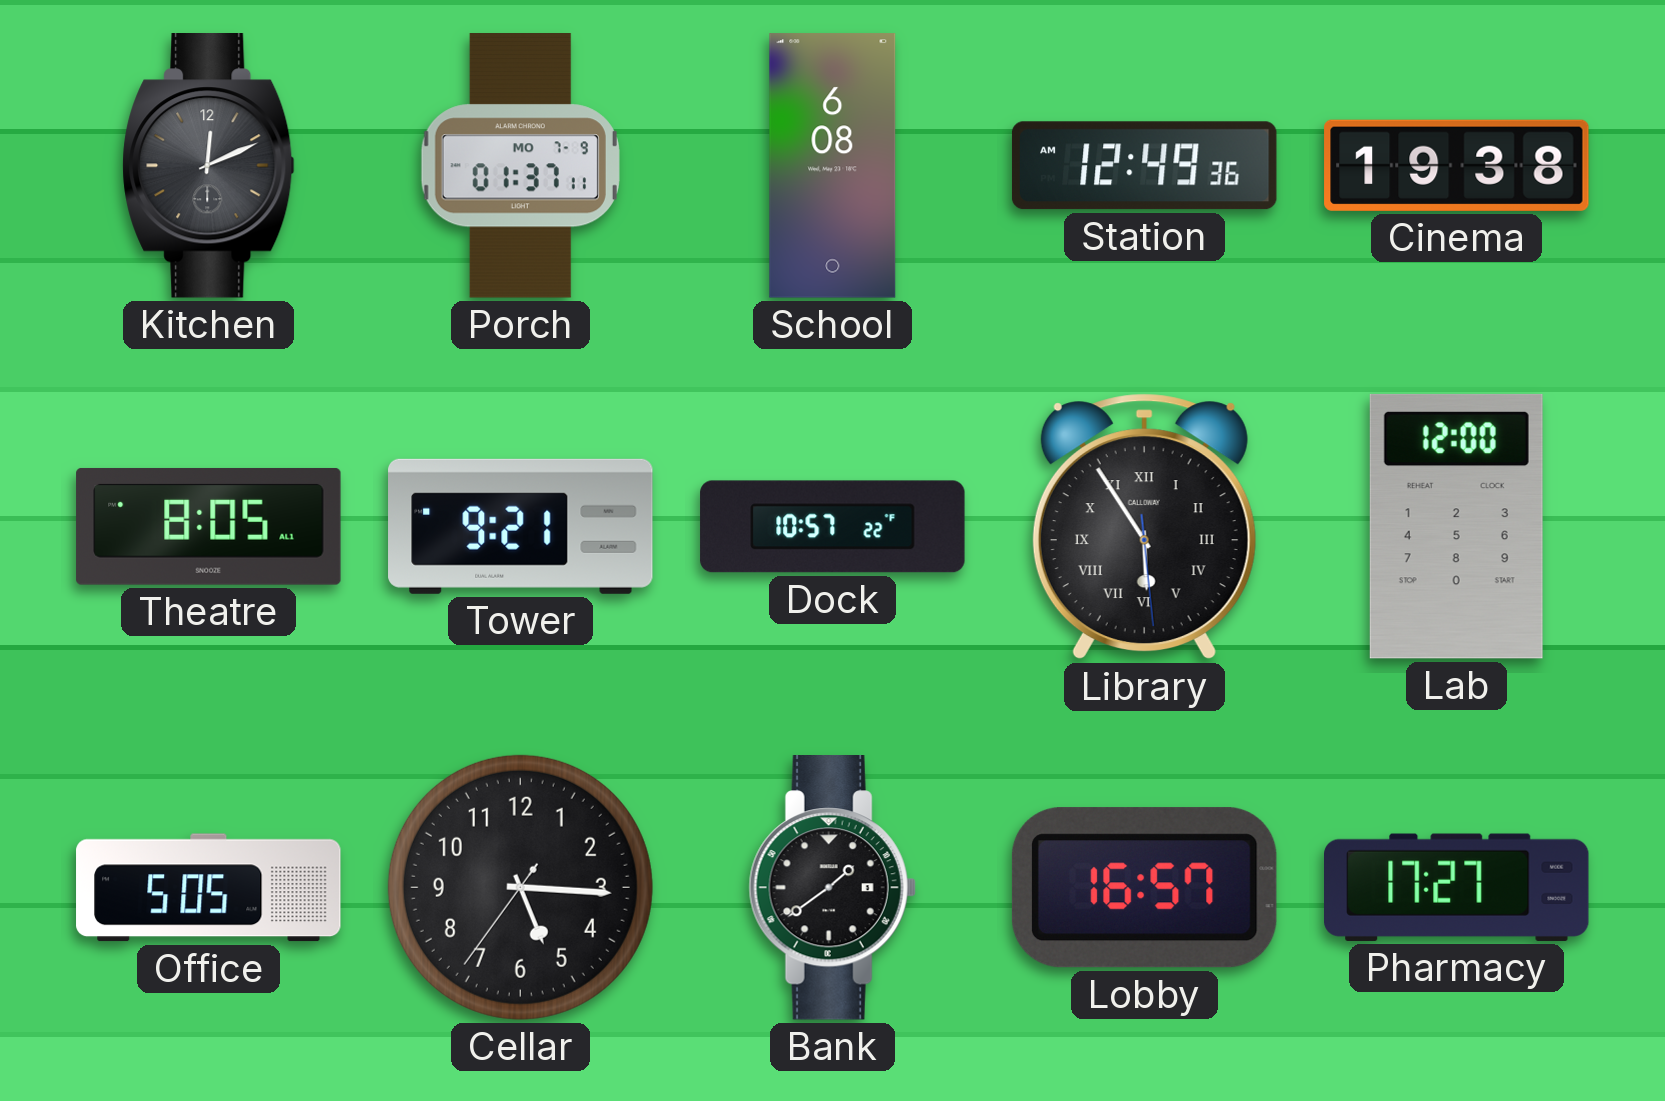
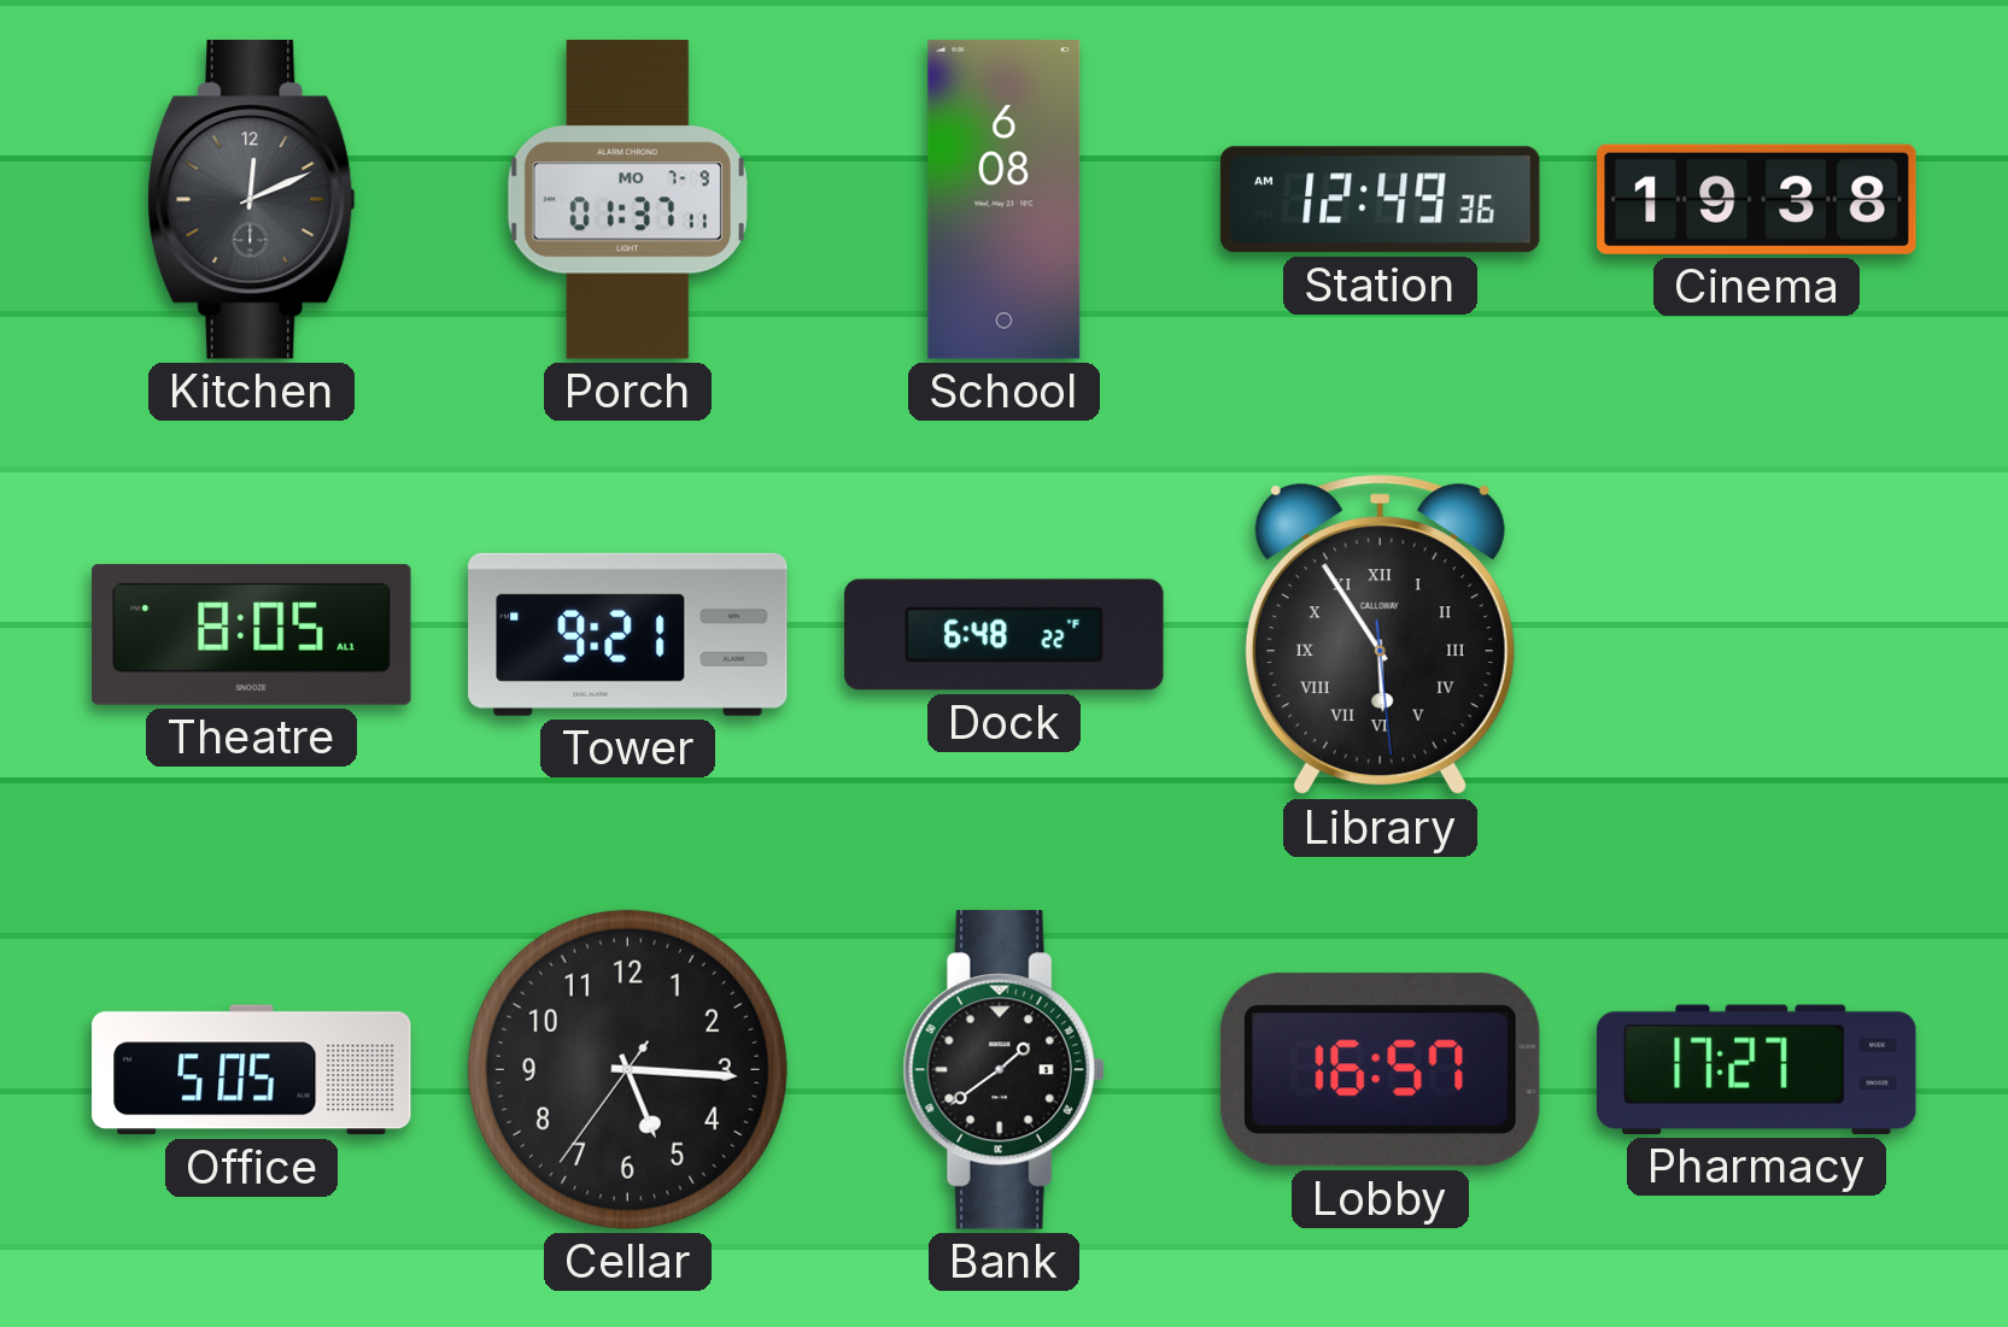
Dock: 10:57 -> 6:48 (1005, 635)
Lab: 12:00 -> none (1456, 526)
